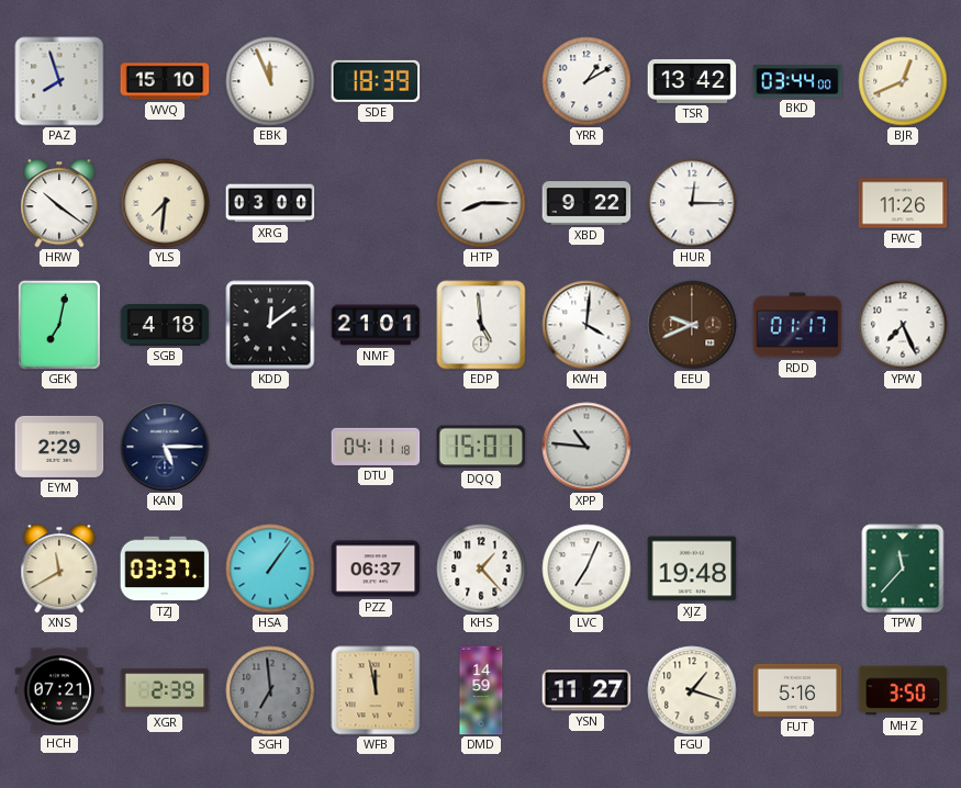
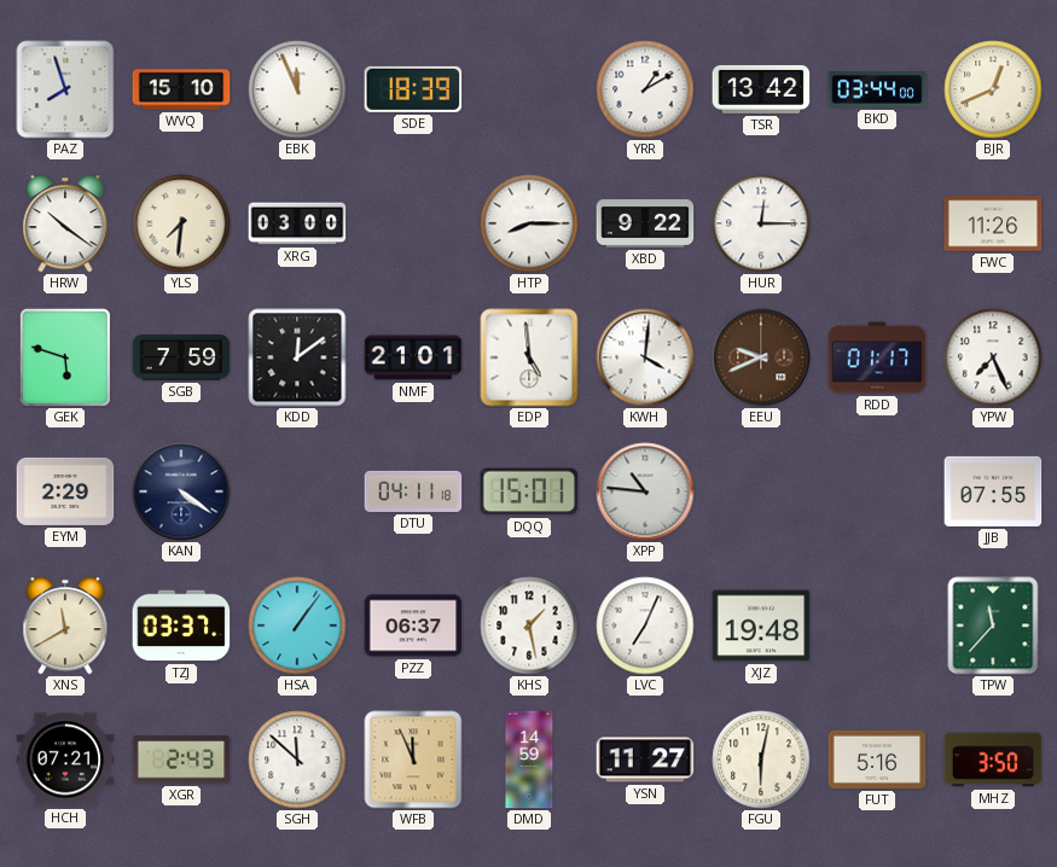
GEK: 7:02 -> 5:48 (65, 357)
SGB: 4:18 -> 7:59 (181, 357)
KAN: 5:15 -> 4:21 (181, 491)
JJB: none -> 07:55 (993, 491)
KHS: 1:23 -> 1:28 (529, 625)
XGR: 2:39 -> 2:43 (181, 760)
SGH: 6:59 -> 11:52 (297, 760)
SGH dial: grey -> white (297, 760)
WFB: 11:58 -> 11:56 (413, 760)
FGU: 1:18 -> 6:02 (761, 760)
